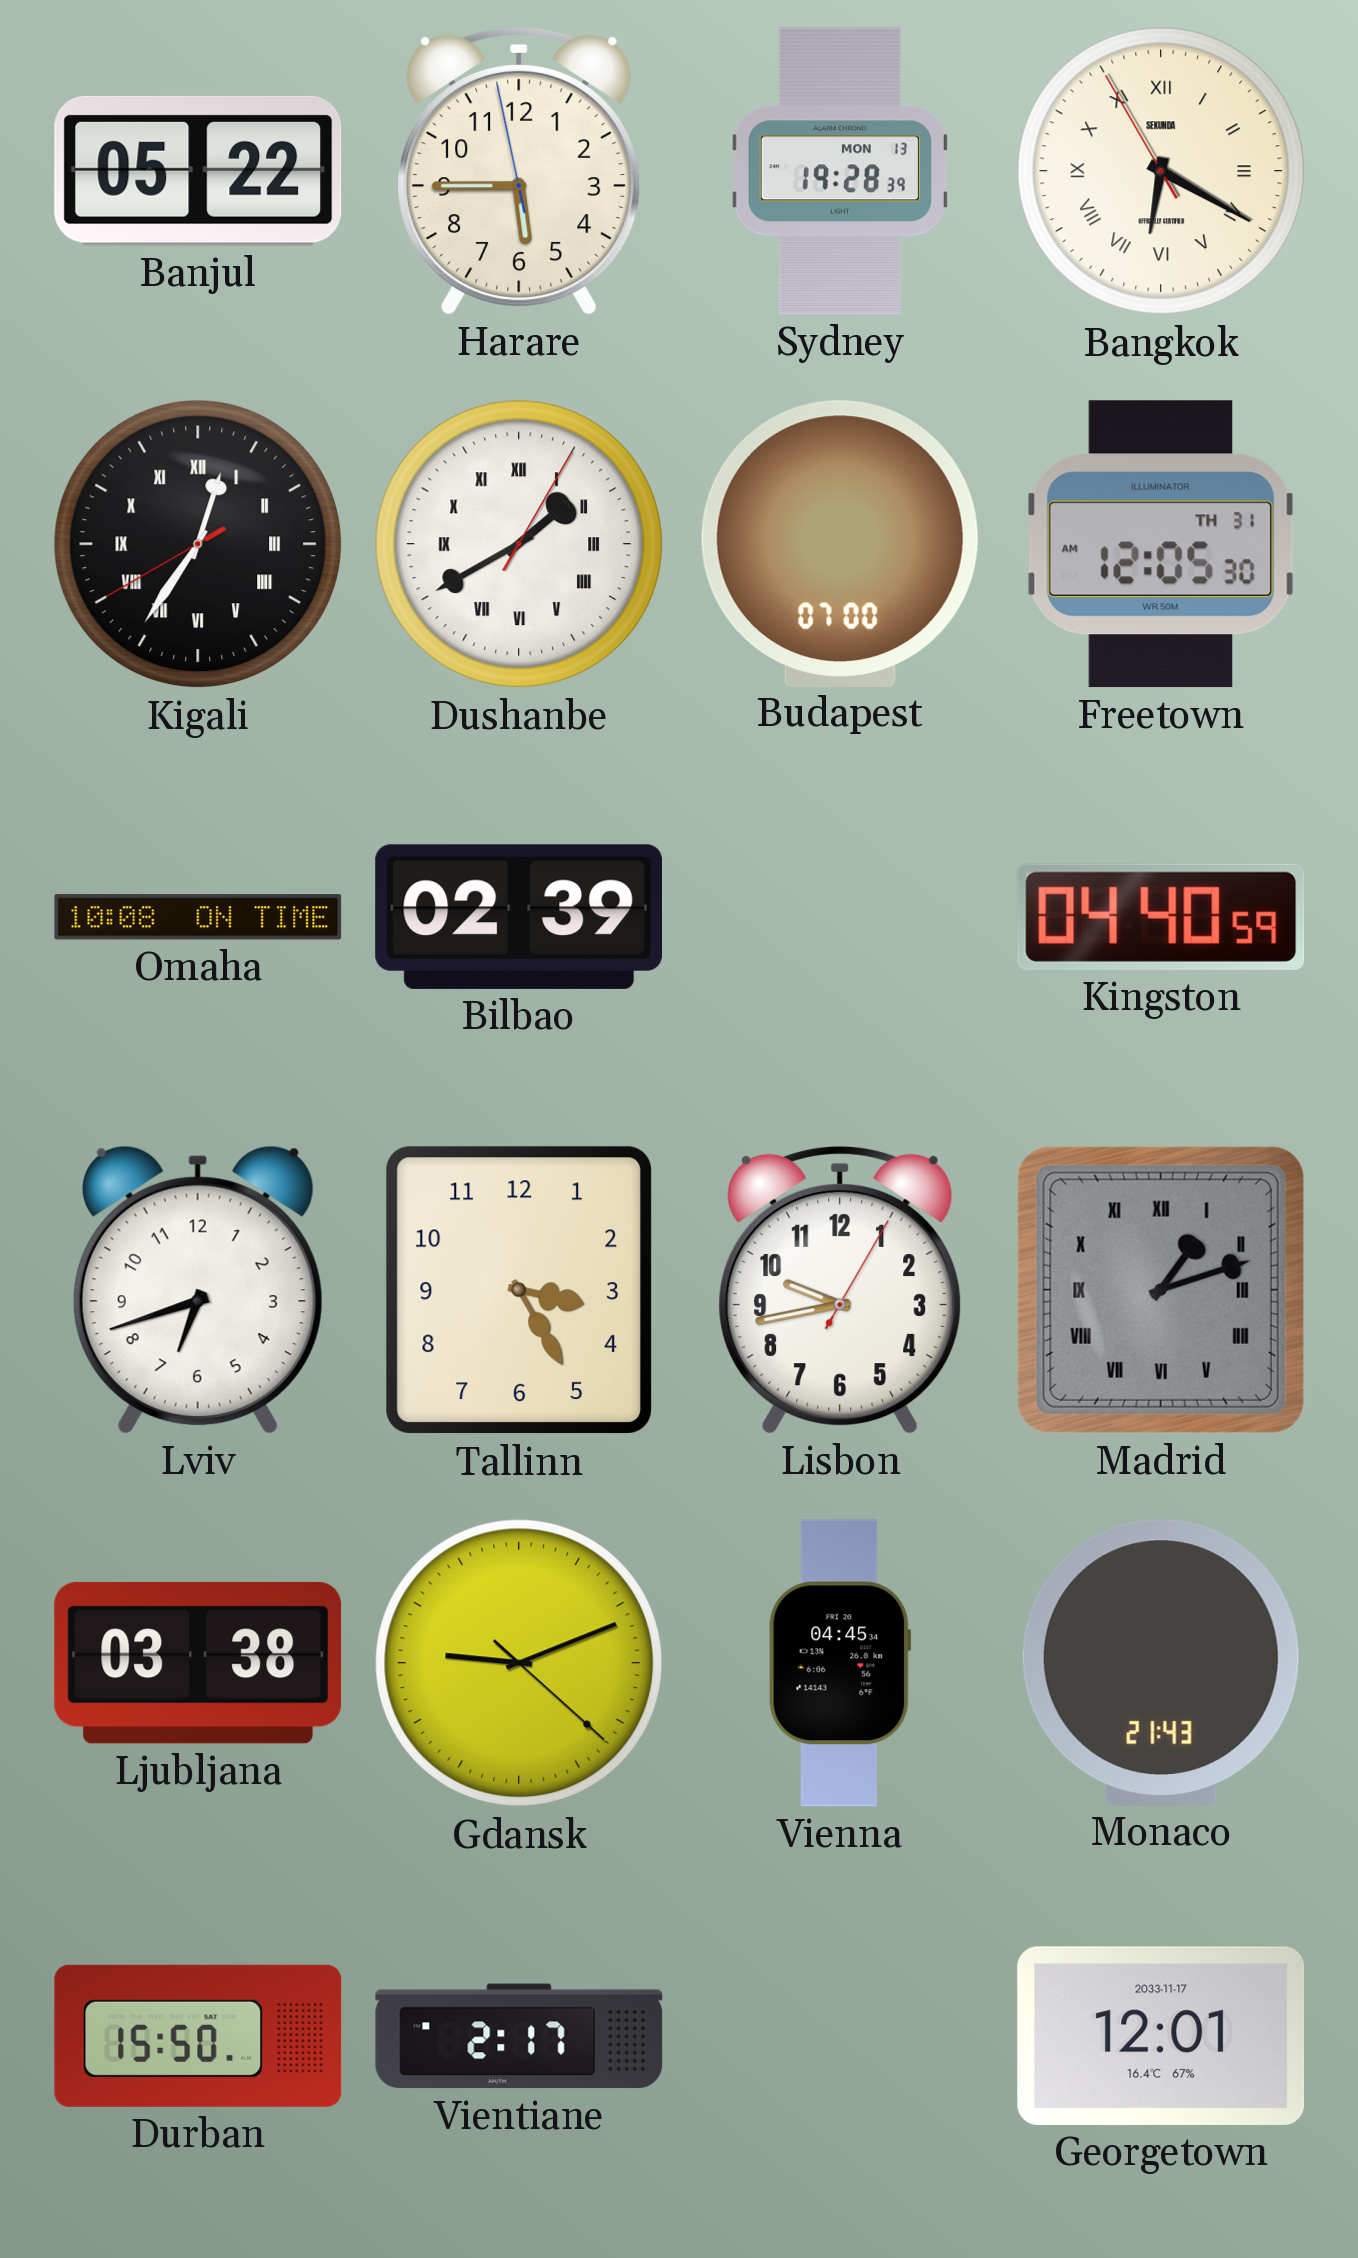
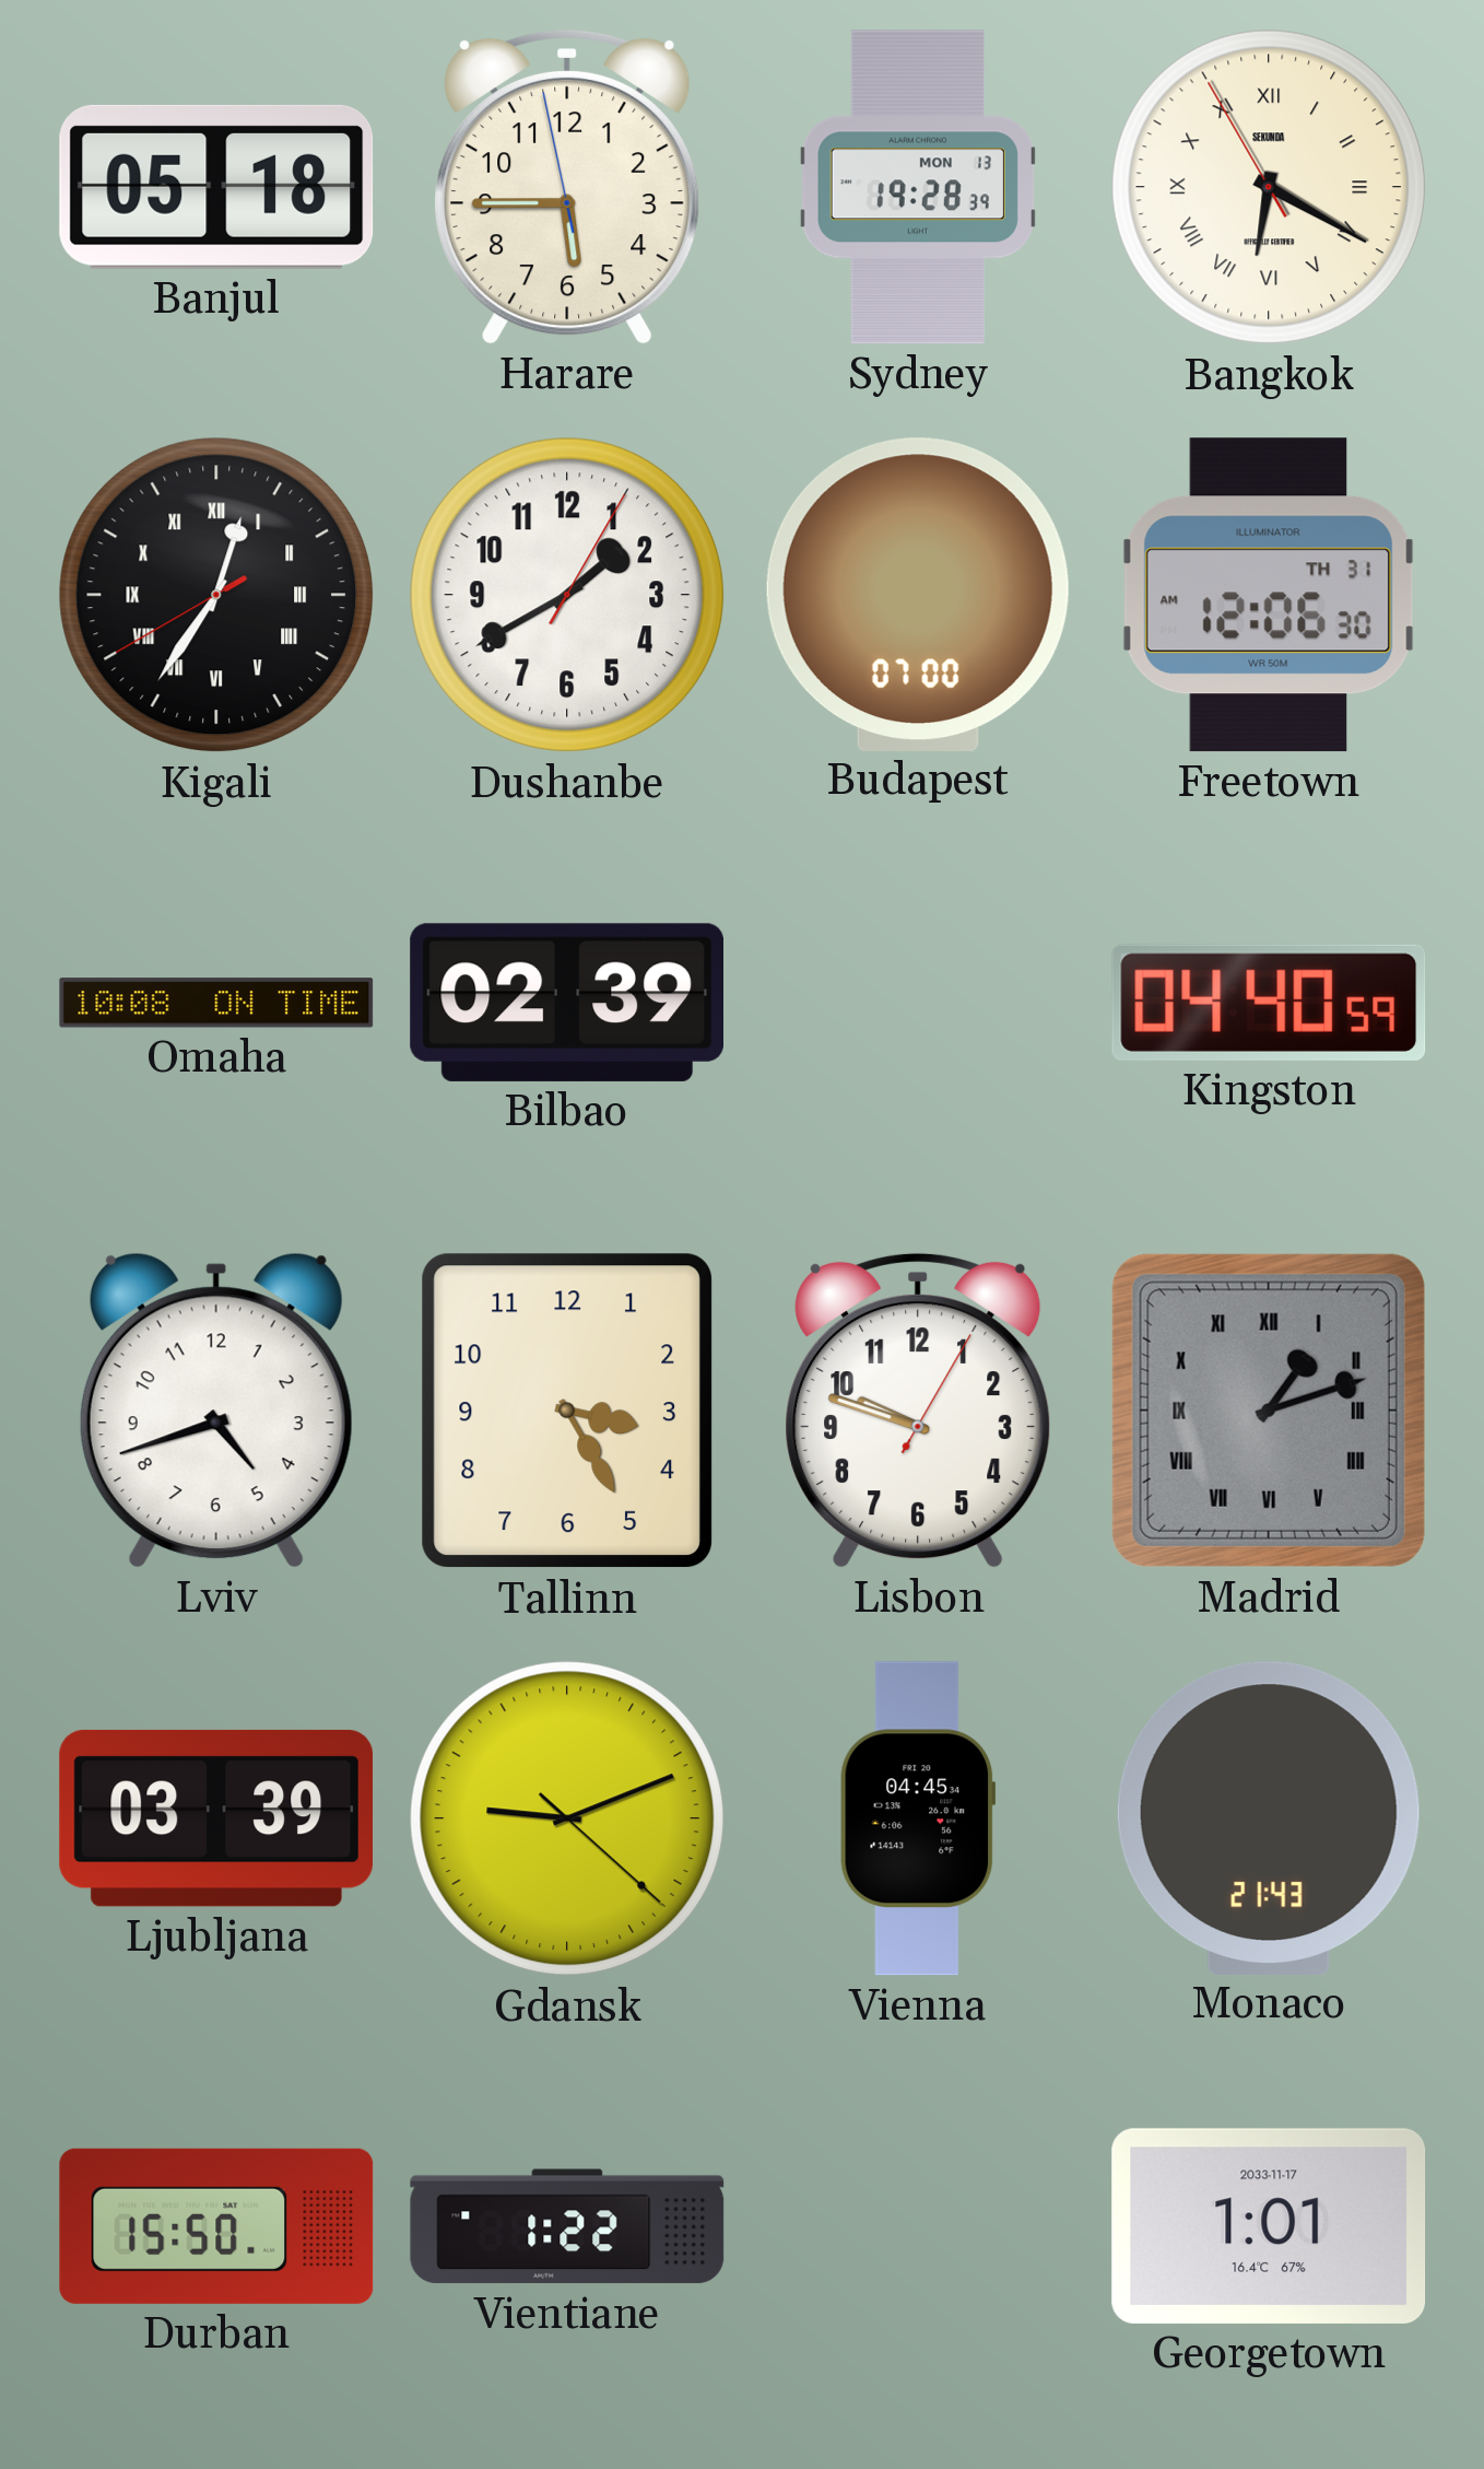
Banjul: 05:22 -> 05:18 (216, 187)
Dushanbe numerals: Roman -> Arabic (567, 595)
Freetown: 12:05 -> 12:06 (1269, 595)
Lviv: 6:42 -> 4:42 (216, 1411)
Lisbon: 9:43 -> 9:48 (918, 1411)
Ljubljana: 03:38 -> 03:39 (216, 1818)
Vientiane: 2:17 -> 1:22 (567, 2226)
Georgetown: 12:01 -> 1:01 (1269, 2226)
